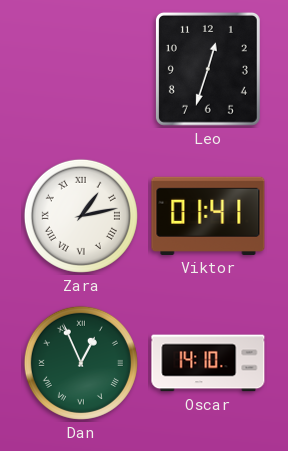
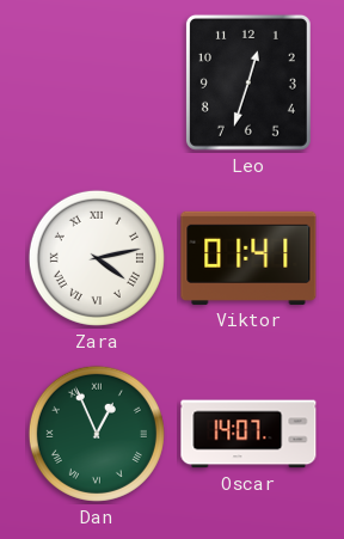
Zara: 1:13 -> 4:13 (97, 258)
Oscar: 14:10 -> 14:07 (248, 434)
